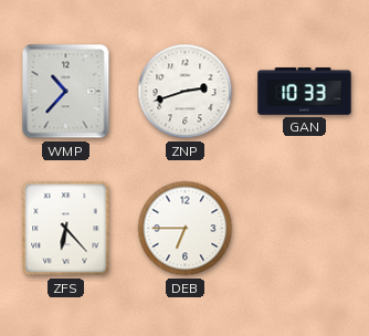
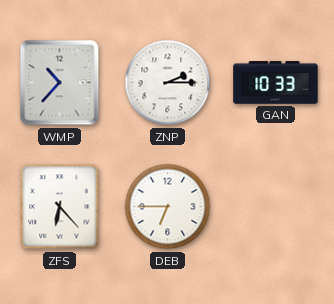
ZNP: 2:42 -> 2:15 (168, 83)
